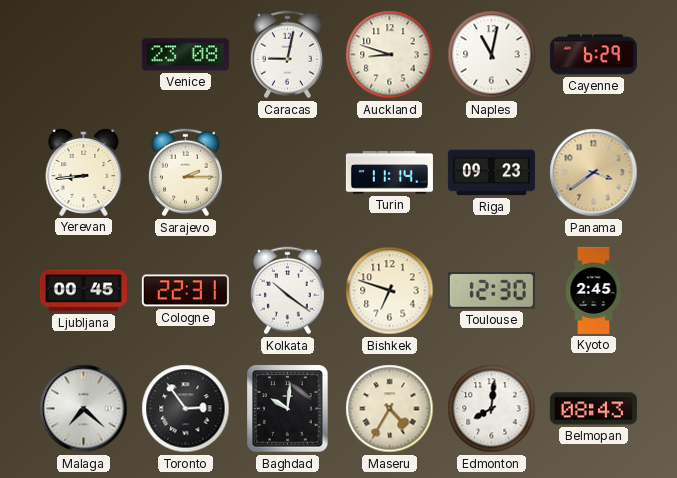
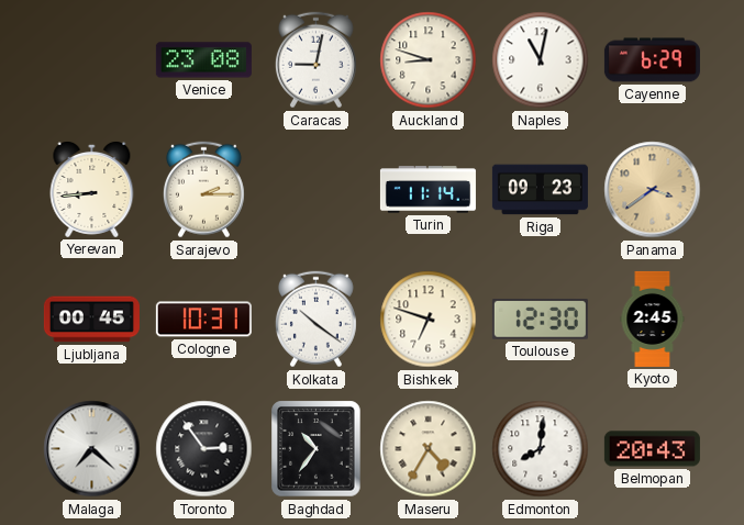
Cologne: 22:31 -> 10:31 (203, 320)
Baghdad: 10:01 -> 10:36 (317, 449)
Belmopan: 08:43 -> 20:43 (652, 449)
